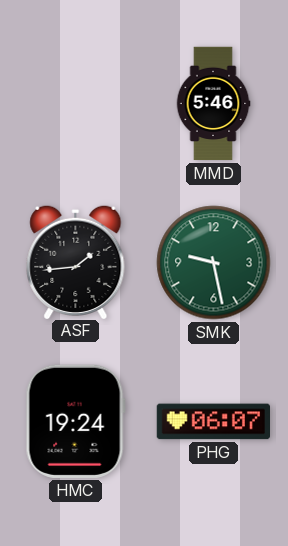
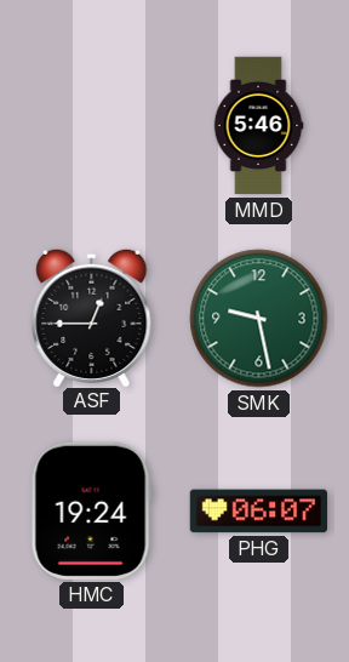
ASF: 1:44 -> 12:45 (92, 316)
